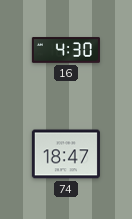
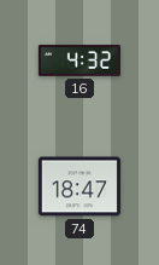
16: 4:30 -> 4:32 (79, 61)
